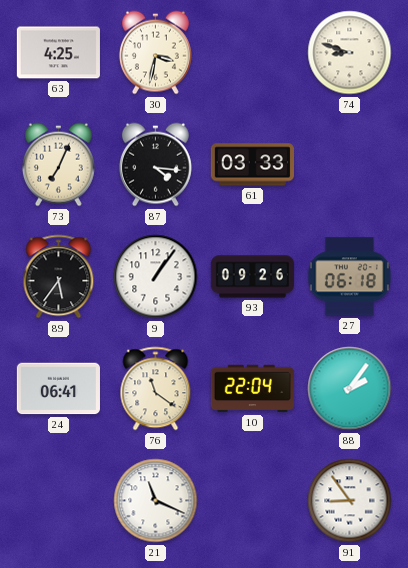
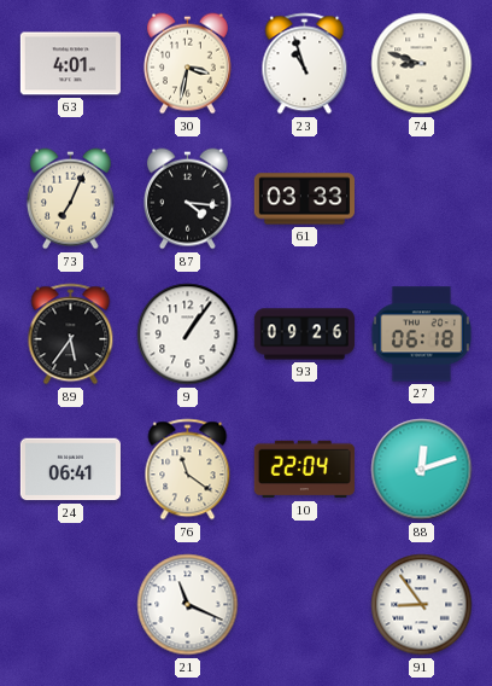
63: 4:25 -> 4:01 (70, 64)
23: none -> 10:57 (305, 64)
88: 2:06 -> 12:12 (422, 470)
